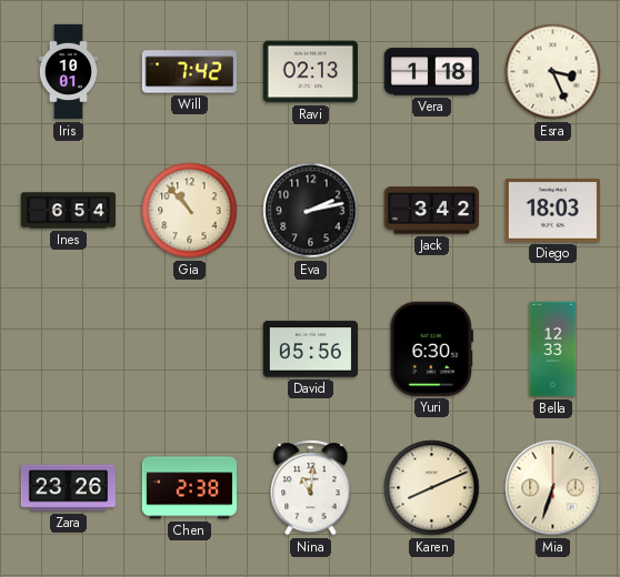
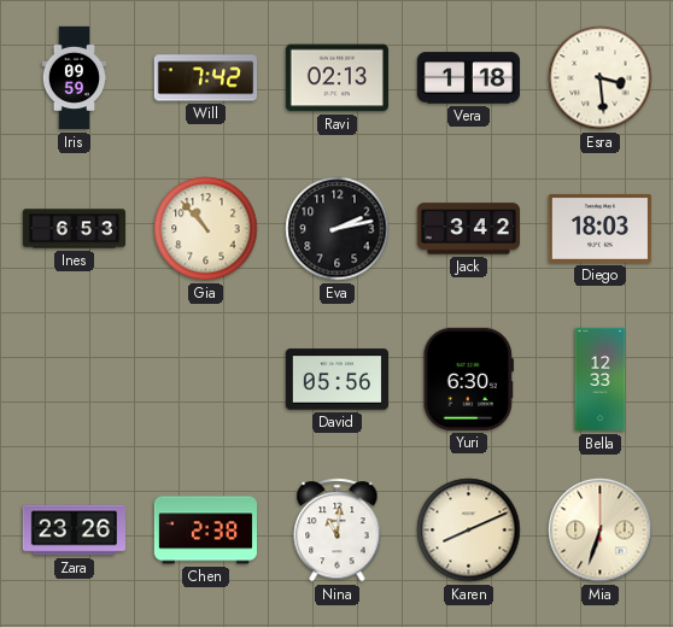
Iris: 10:01 -> 09:59 (75, 78)
Esra: 3:26 -> 3:29 (601, 78)
Ines: 6:54 -> 6:53 (75, 229)
